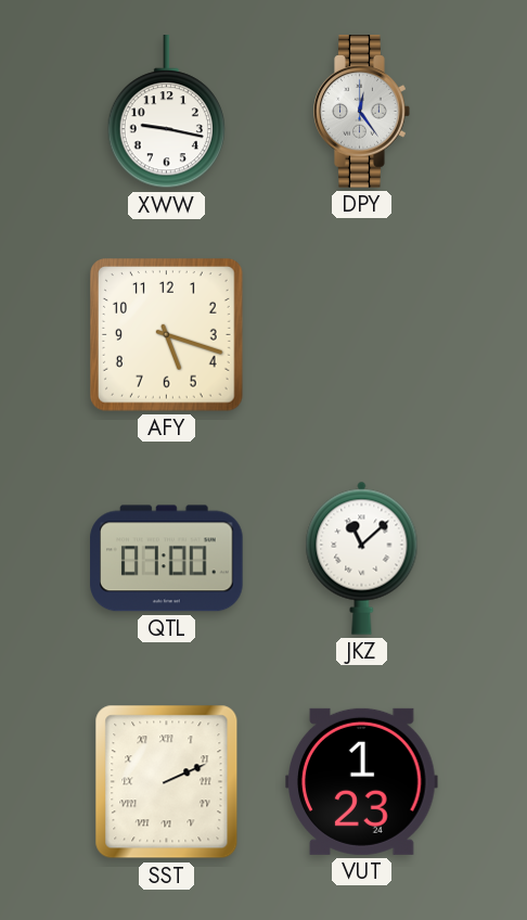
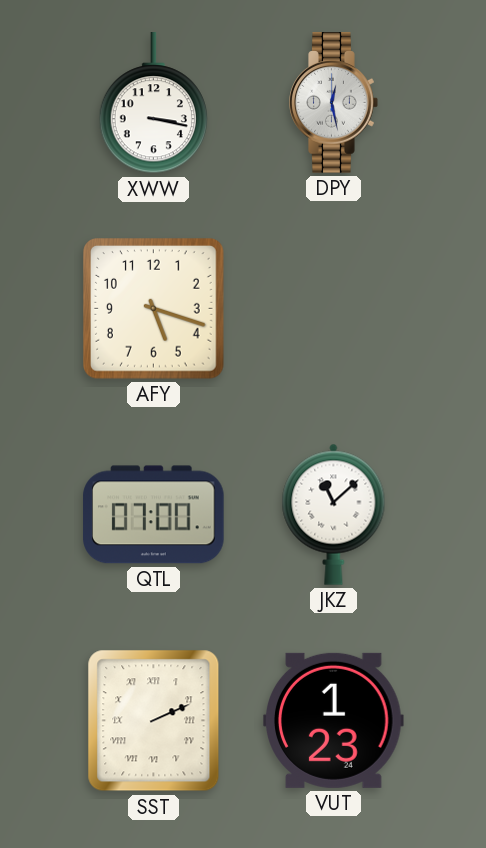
XWW: 9:17 -> 3:17 (153, 103)
DPY: 12:24 -> 12:28 (334, 103)
